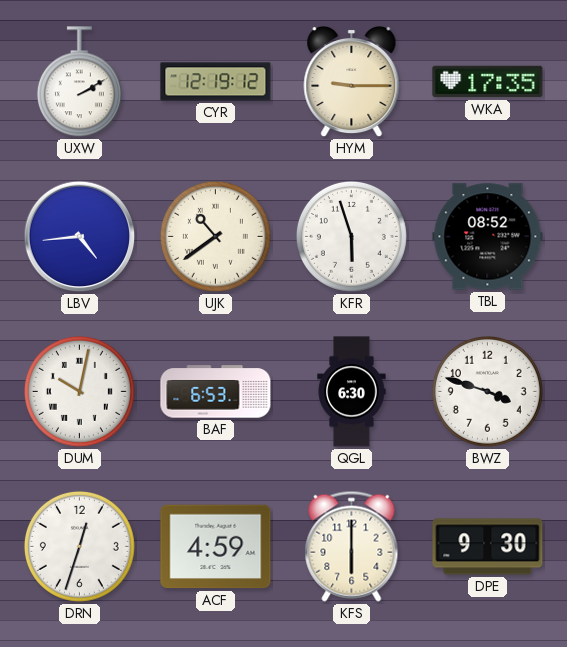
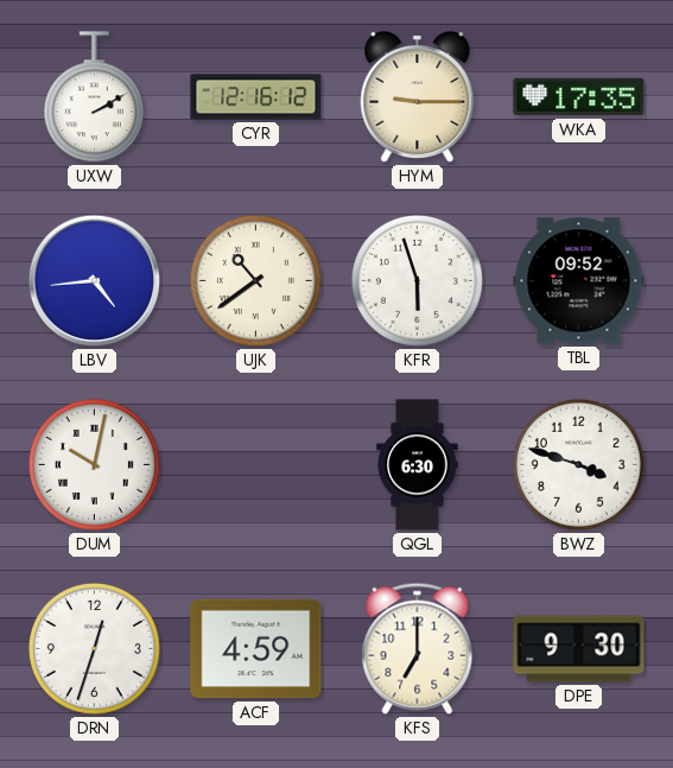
CYR: 12:19 -> 12:16 (256, 97)
TBL: 08:52 -> 09:52 (579, 281)
BAF: 6:53 -> none (216, 392)
KFS: 6:00 -> 7:00 (418, 648)
